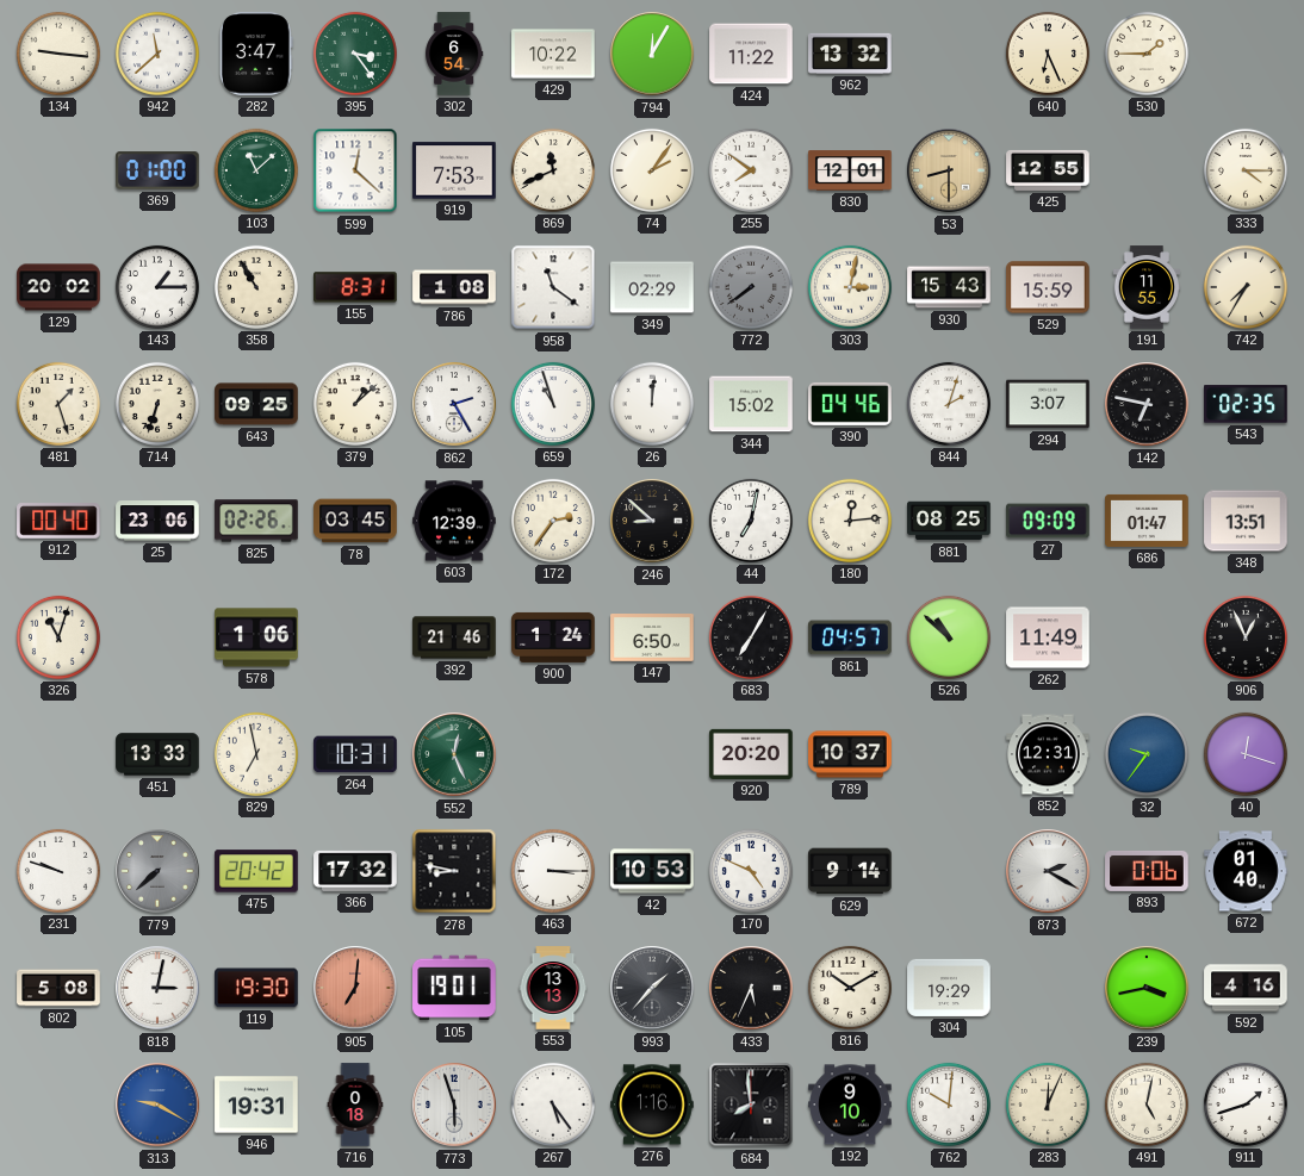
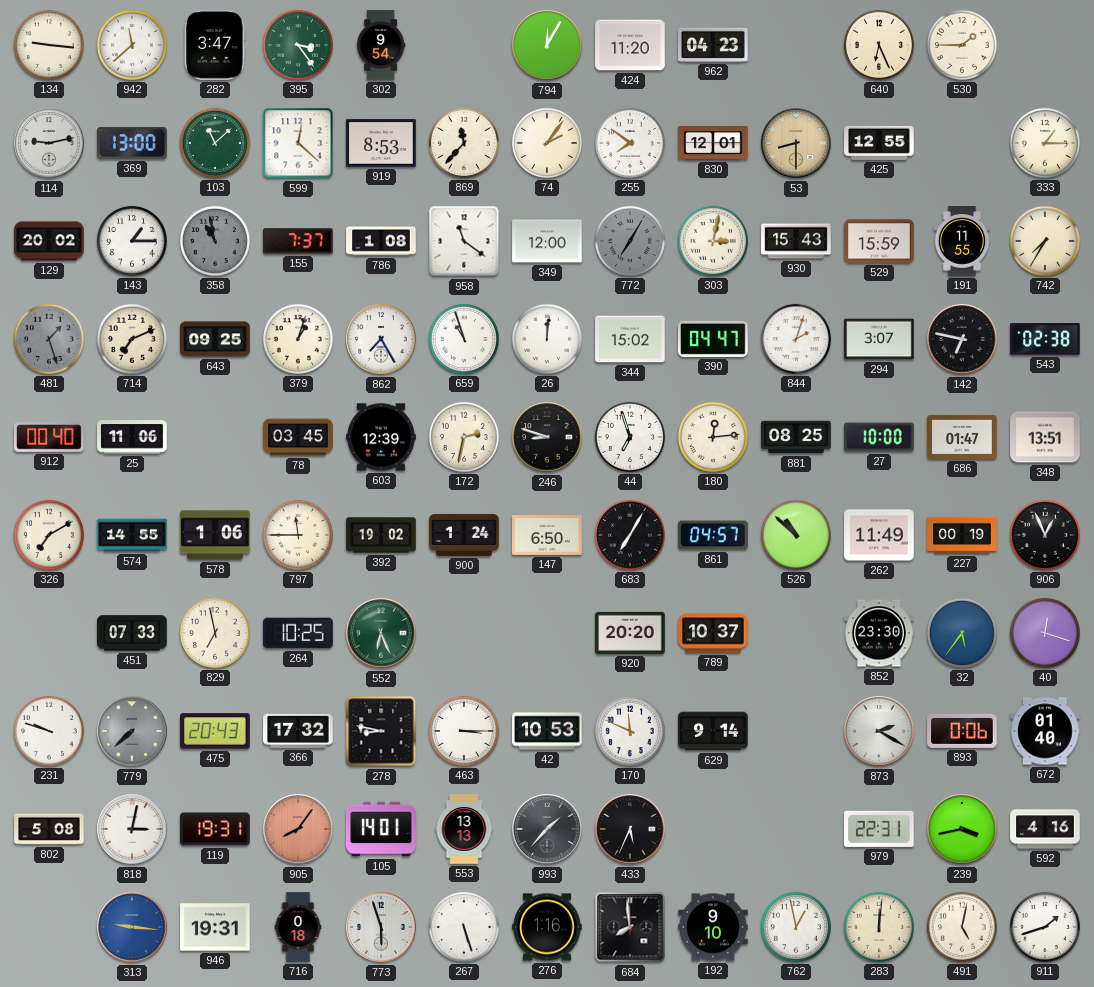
302: 6:54 -> 9:54 (381, 45)
429: 10:22 -> none (553, 54)
424: 11:22 -> 11:20 (630, 45)
962: 13:32 -> 04:23 (713, 45)
114: none -> 9:13 (49, 143)
369: 01:00 -> 13:00 (132, 143)
919: 7:53 -> 8:53 (381, 143)
869: 11:41 -> 11:37 (464, 143)
333: 4:15 -> 1:15 (1045, 143)
358: 10:55 -> 10:58 (215, 241)
358 dial: cream -> grey (215, 241)
155: 8:31 -> 7:37 (298, 241)
349: 02:29 -> 12:00 (547, 241)
772: 7:39 -> 7:05 (630, 241)
481 dial: cream -> grey (49, 339)
714: 6:33 -> 7:11 (132, 339)
379: 1:08 -> 1:03 (298, 339)
862: 2:25 -> 7:25 (381, 339)
390: 04:46 -> 04:47 (713, 339)
543: 02:35 -> 02:38 (1045, 339)
25: 23:06 -> 11:06 (132, 437)
825: 02:26 -> none (256, 521)
172: 2:36 -> 2:32 (464, 437)
246: 8:52 -> 8:48 (547, 437)
44: 7:02 -> 6:57 (630, 437)
27: 09:09 -> 10:00 (879, 437)
326: 11:03 -> 7:10 (49, 535)
574: none -> 14:55 (132, 535)
797: none -> 11:45 (298, 535)
392: 21:46 -> 19:02 (381, 535)
227: none -> 00:19 (962, 535)
451: 13:33 -> 07:33 (132, 633)
264: 10:31 -> 10:25 (298, 633)
552: 12:26 -> 6:26 (381, 633)
852: 12:31 -> 23:30 (879, 633)
32: 9:36 -> 5:36 (962, 633)
475: 20:42 -> 20:43 (215, 731)
170: 4:49 -> 11:49 (630, 731)
119: 19:30 -> 19:31 (215, 829)
905: 7:01 -> 8:06 (298, 829)
105: 19:01 -> 14:01 (381, 829)
816: 10:10 -> none (850, 988)
304: 19:29 -> none (949, 988)
979: none -> 22:31 (879, 829)
313: 9:20 -> 9:16 (132, 927)
267: 5:24 -> 5:27 (464, 927)
762: 10:01 -> 12:58 (796, 927)
283: 12:04 -> 12:01 (879, 927)
